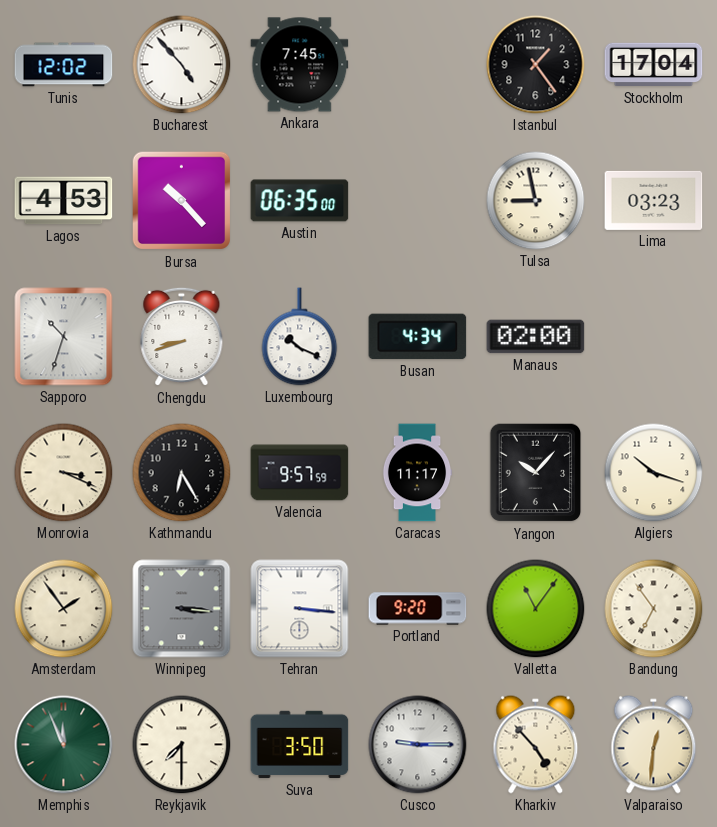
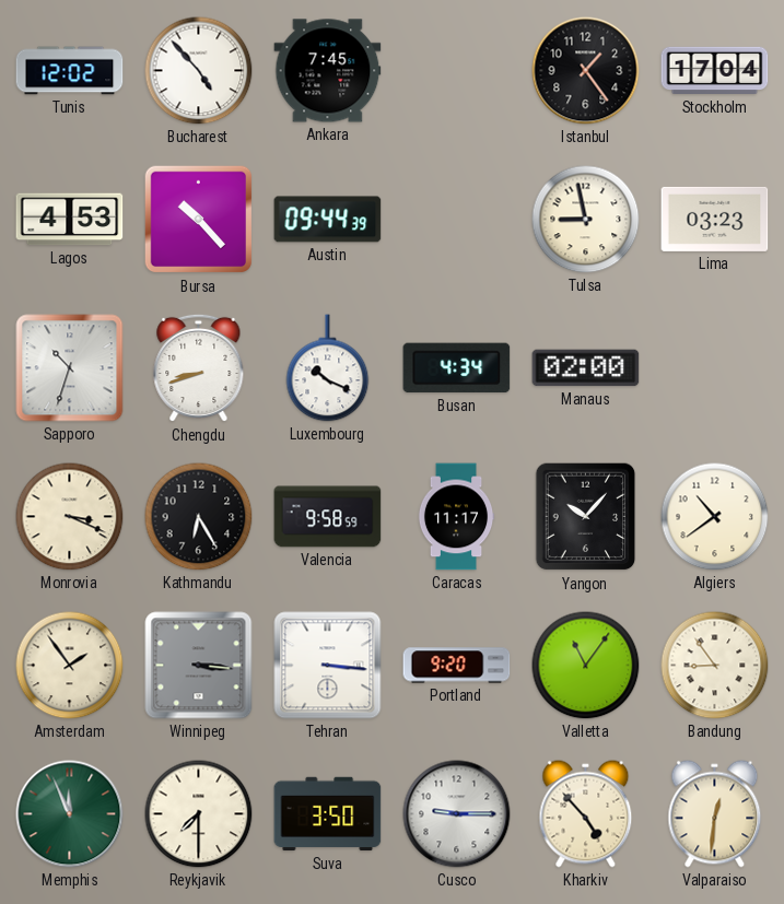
Austin: 06:35 -> 09:44 (328, 220)
Valencia: 9:57 -> 9:58 (328, 517)
Algiers: 10:18 -> 10:39 (715, 517)
Bandung: 6:54 -> 8:54 (715, 666)
